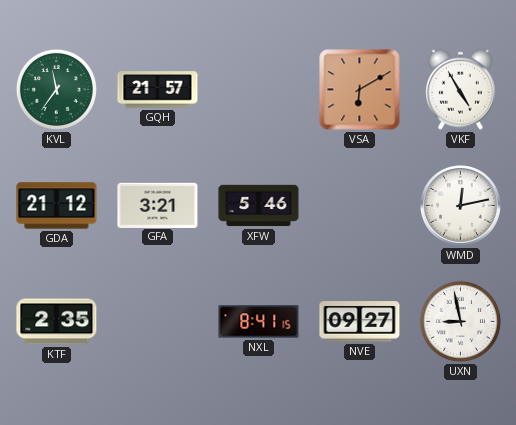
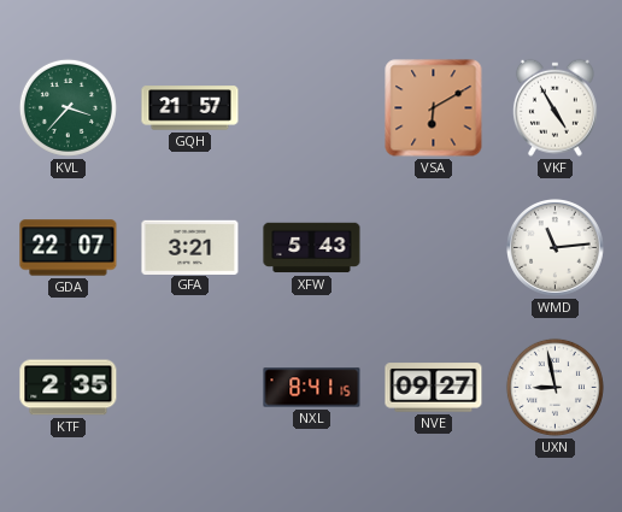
KVL: 11:36 -> 3:37 (68, 107)
GDA: 21:12 -> 22:07 (69, 248)
XFW: 5:46 -> 5:43 (312, 248)
WMD: 12:13 -> 11:14 (556, 248)
